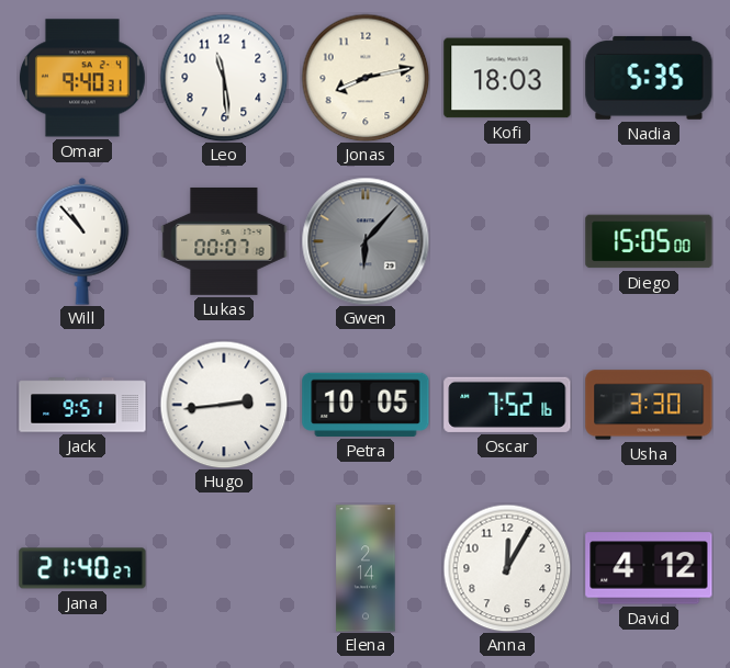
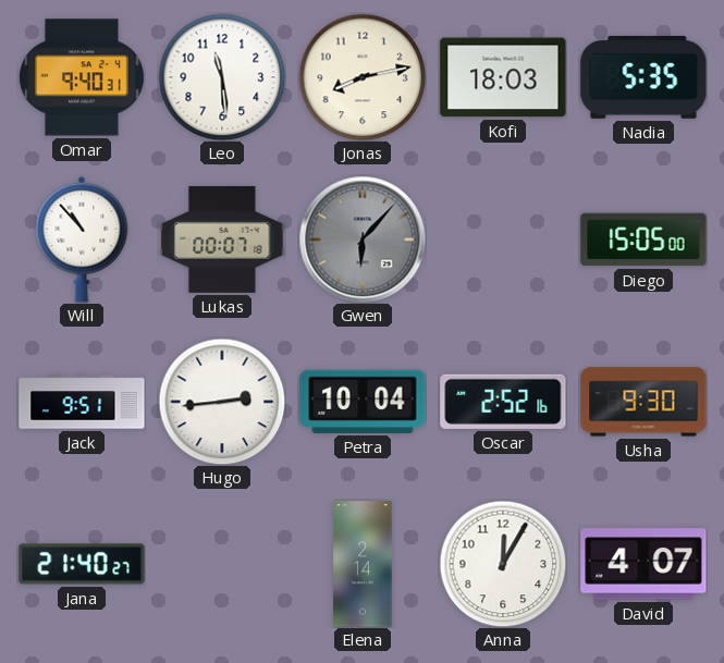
Petra: 10:05 -> 10:04 (363, 402)
Oscar: 7:52 -> 2:52 (503, 402)
Usha: 3:30 -> 9:30 (643, 402)
David: 4:12 -> 4:07 (643, 564)
